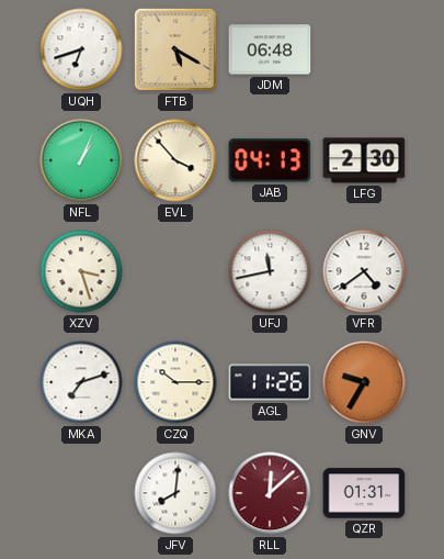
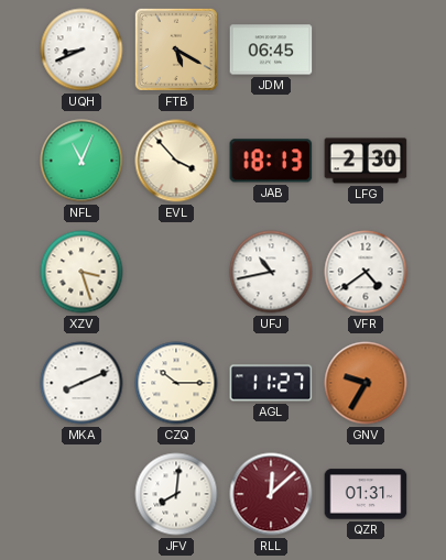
UQH: 6:42 -> 8:41 (81, 50)
JDM: 06:48 -> 06:45 (271, 50)
NFL: 1:04 -> 11:04 (81, 161)
JAB: 04:13 -> 18:13 (271, 161)
UFJ: 11:43 -> 10:43 (271, 272)
MKA: 7:12 -> 8:11 (81, 383)
AGL: 11:26 -> 11:27 (271, 383)
